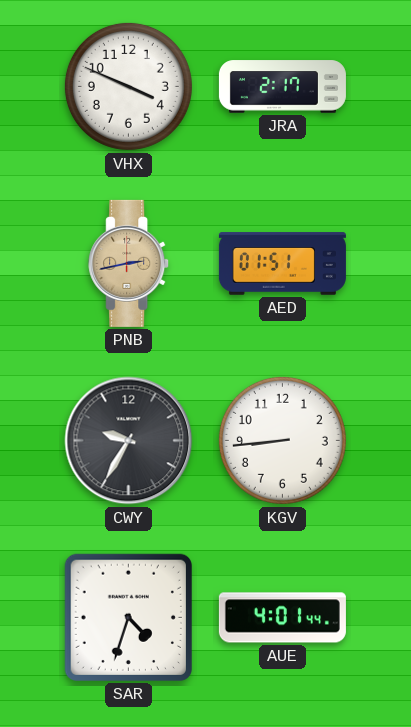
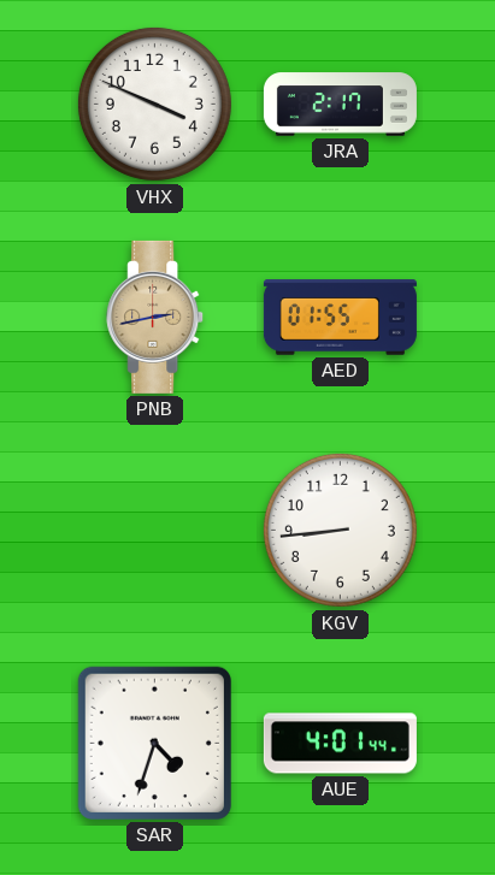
AED: 01:51 -> 01:55 (340, 318)
CWY: 9:35 -> none (129, 441)
